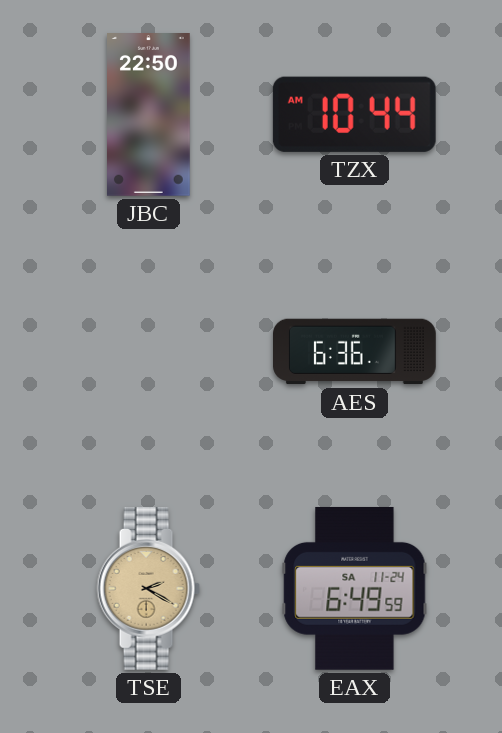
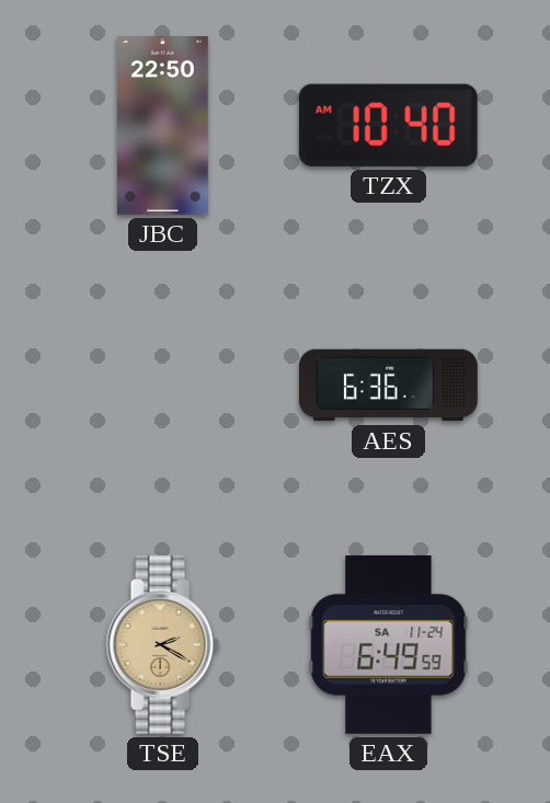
TZX: 10:44 -> 10:40 (388, 125)
